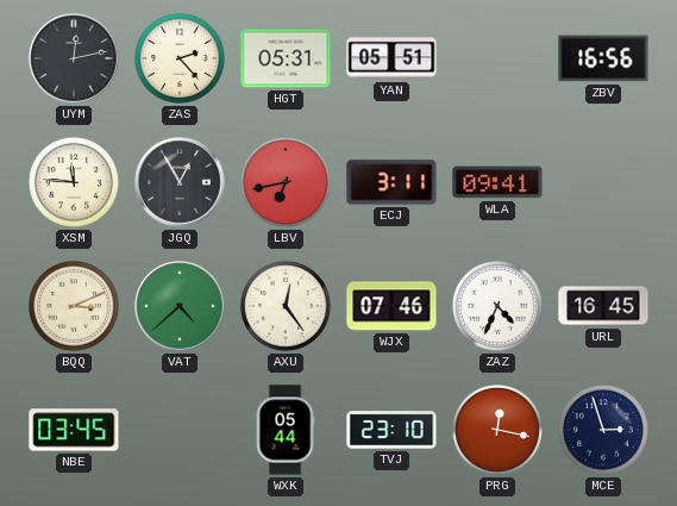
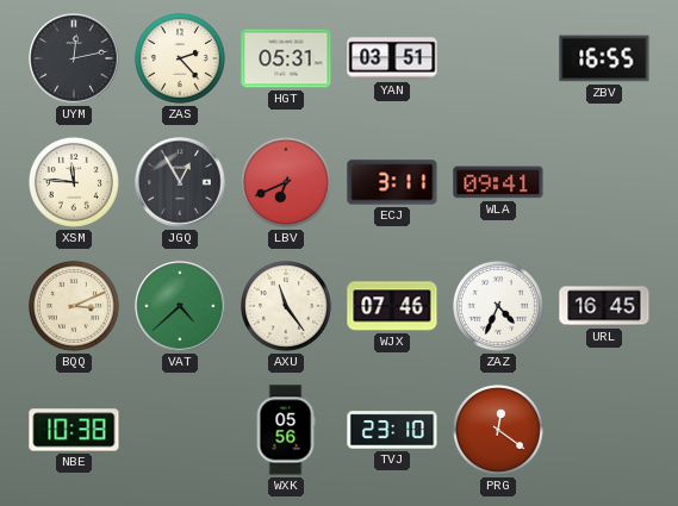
YAN: 05:51 -> 03:51 (392, 58)
ZBV: 16:56 -> 16:55 (604, 58)
LBV: 6:43 -> 6:41 (286, 182)
AXU: 12:24 -> 11:24 (286, 306)
NBE: 03:45 -> 10:38 (74, 430)
WXK: 05:44 -> 05:56 (286, 430)
PRG: 12:17 -> 12:21 (498, 430)
MCE: 2:57 -> none (603, 430)
